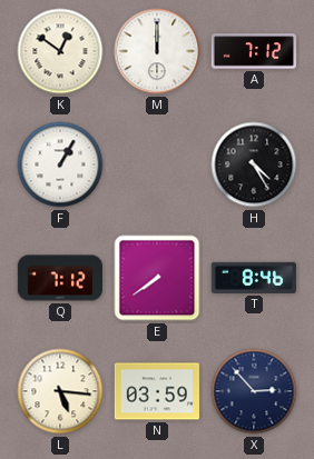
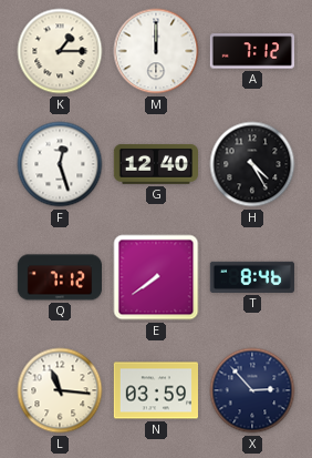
K: 12:51 -> 1:15 (60, 51)
F: 1:05 -> 12:27 (60, 164)
G: none -> 12:40 (155, 165)
L: 5:16 -> 11:16 (60, 390)
